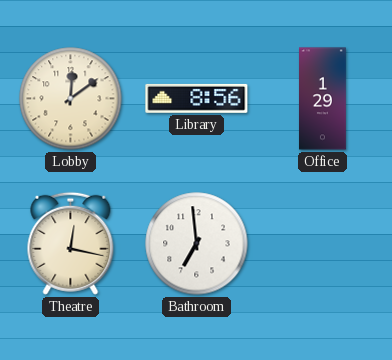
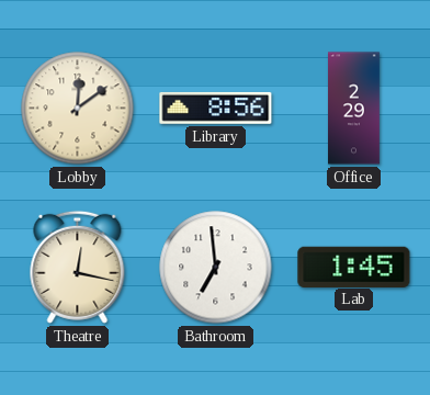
Office: 1:29 -> 2:29 (354, 109)
Lab: none -> 1:45 (354, 267)
